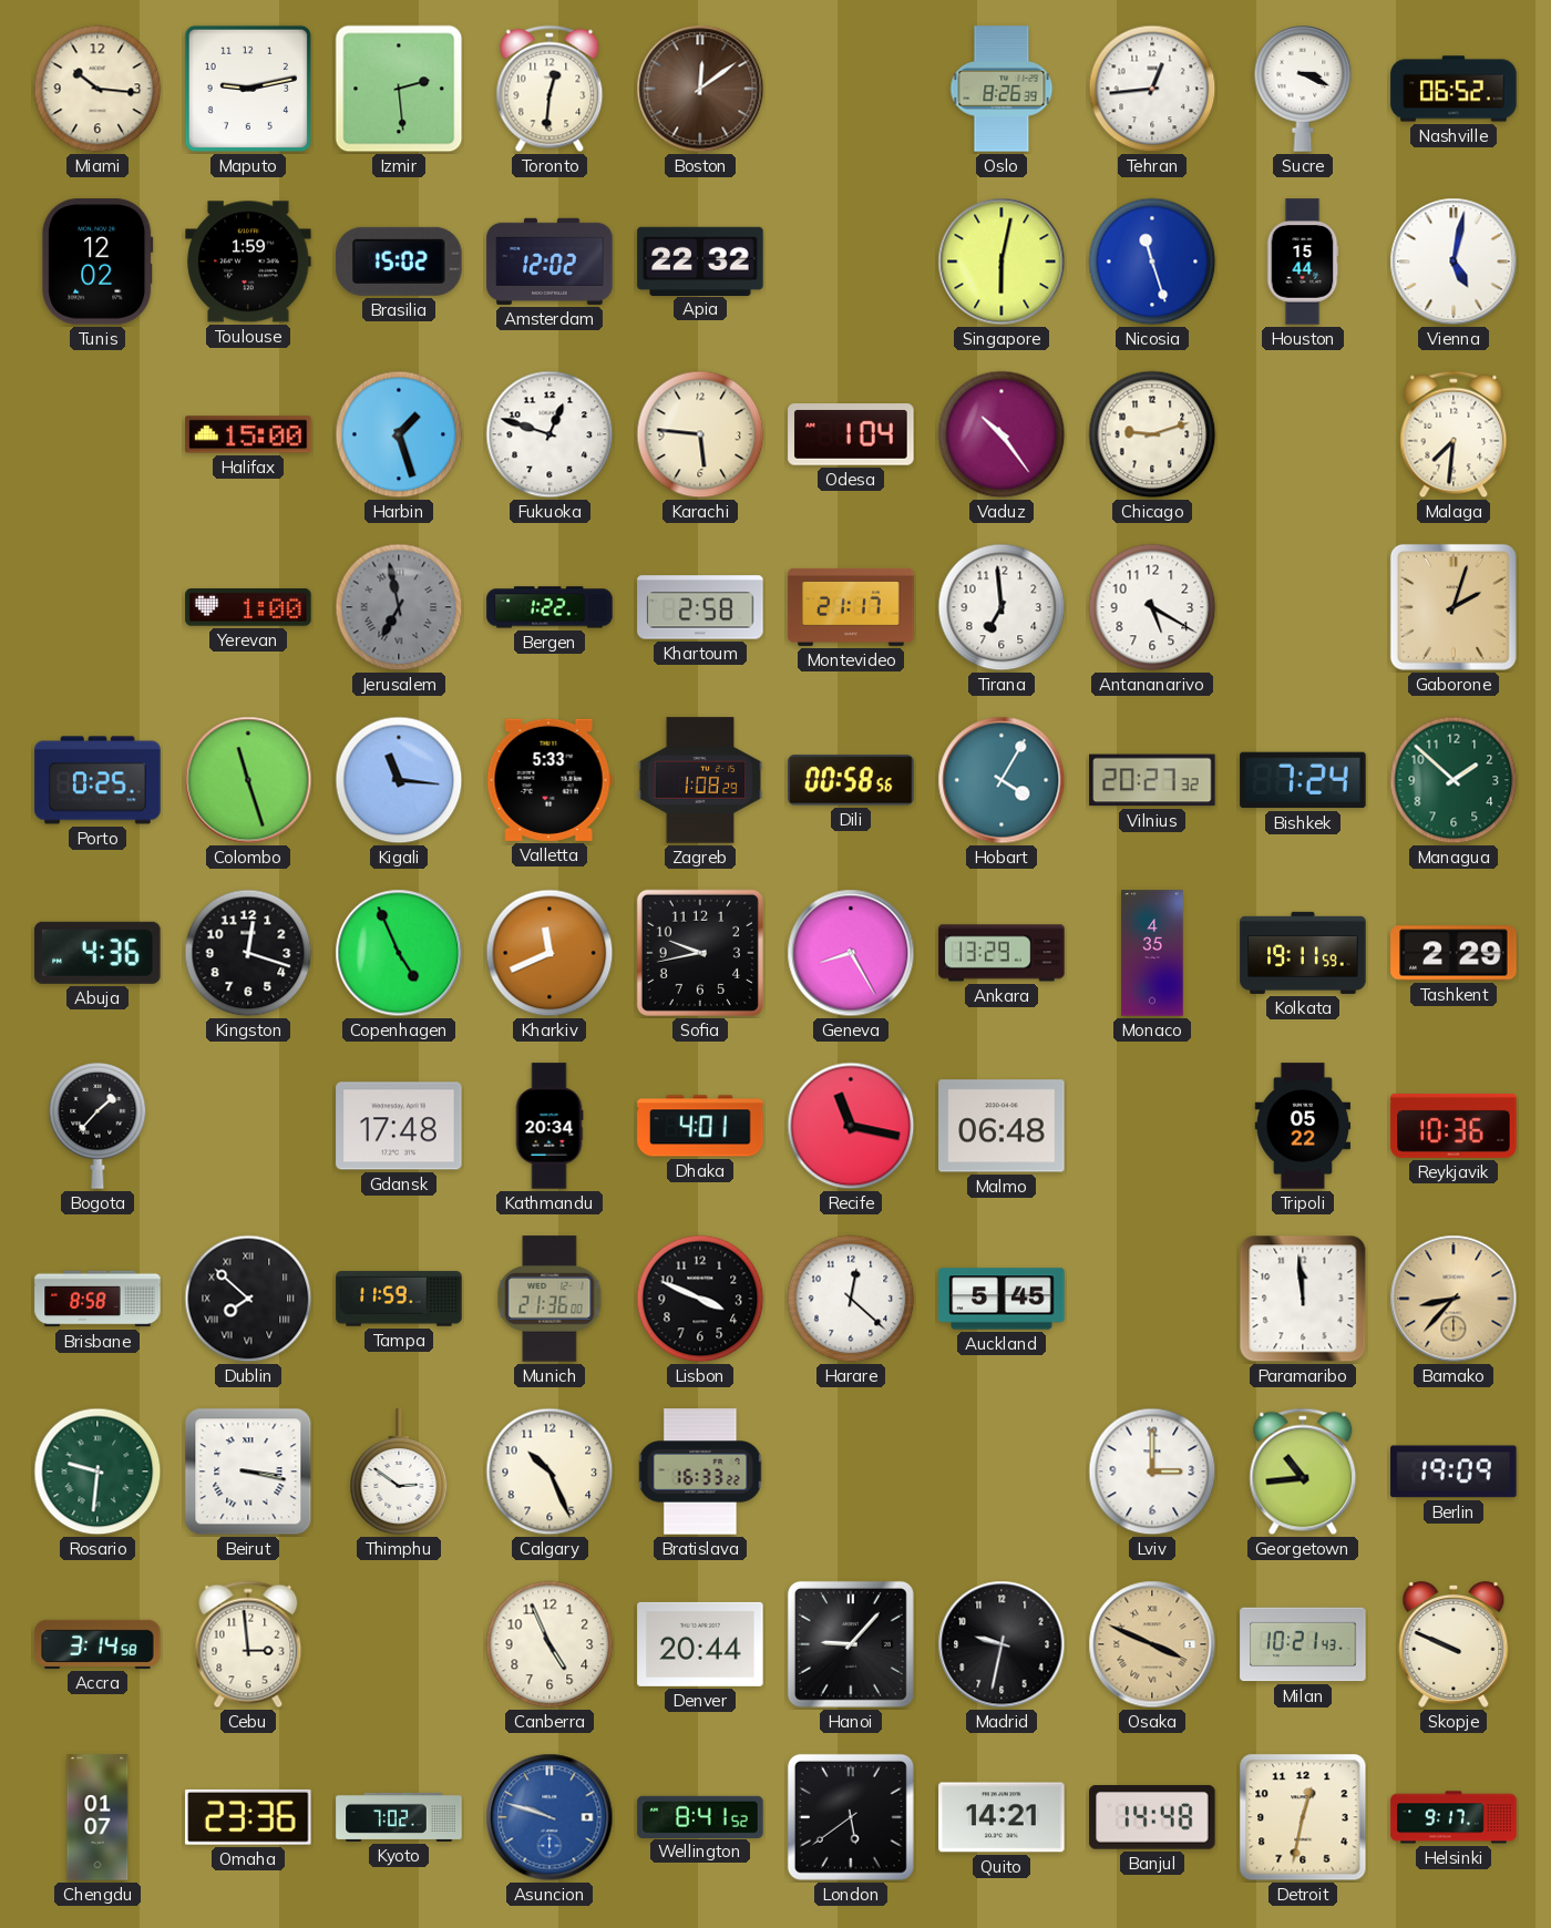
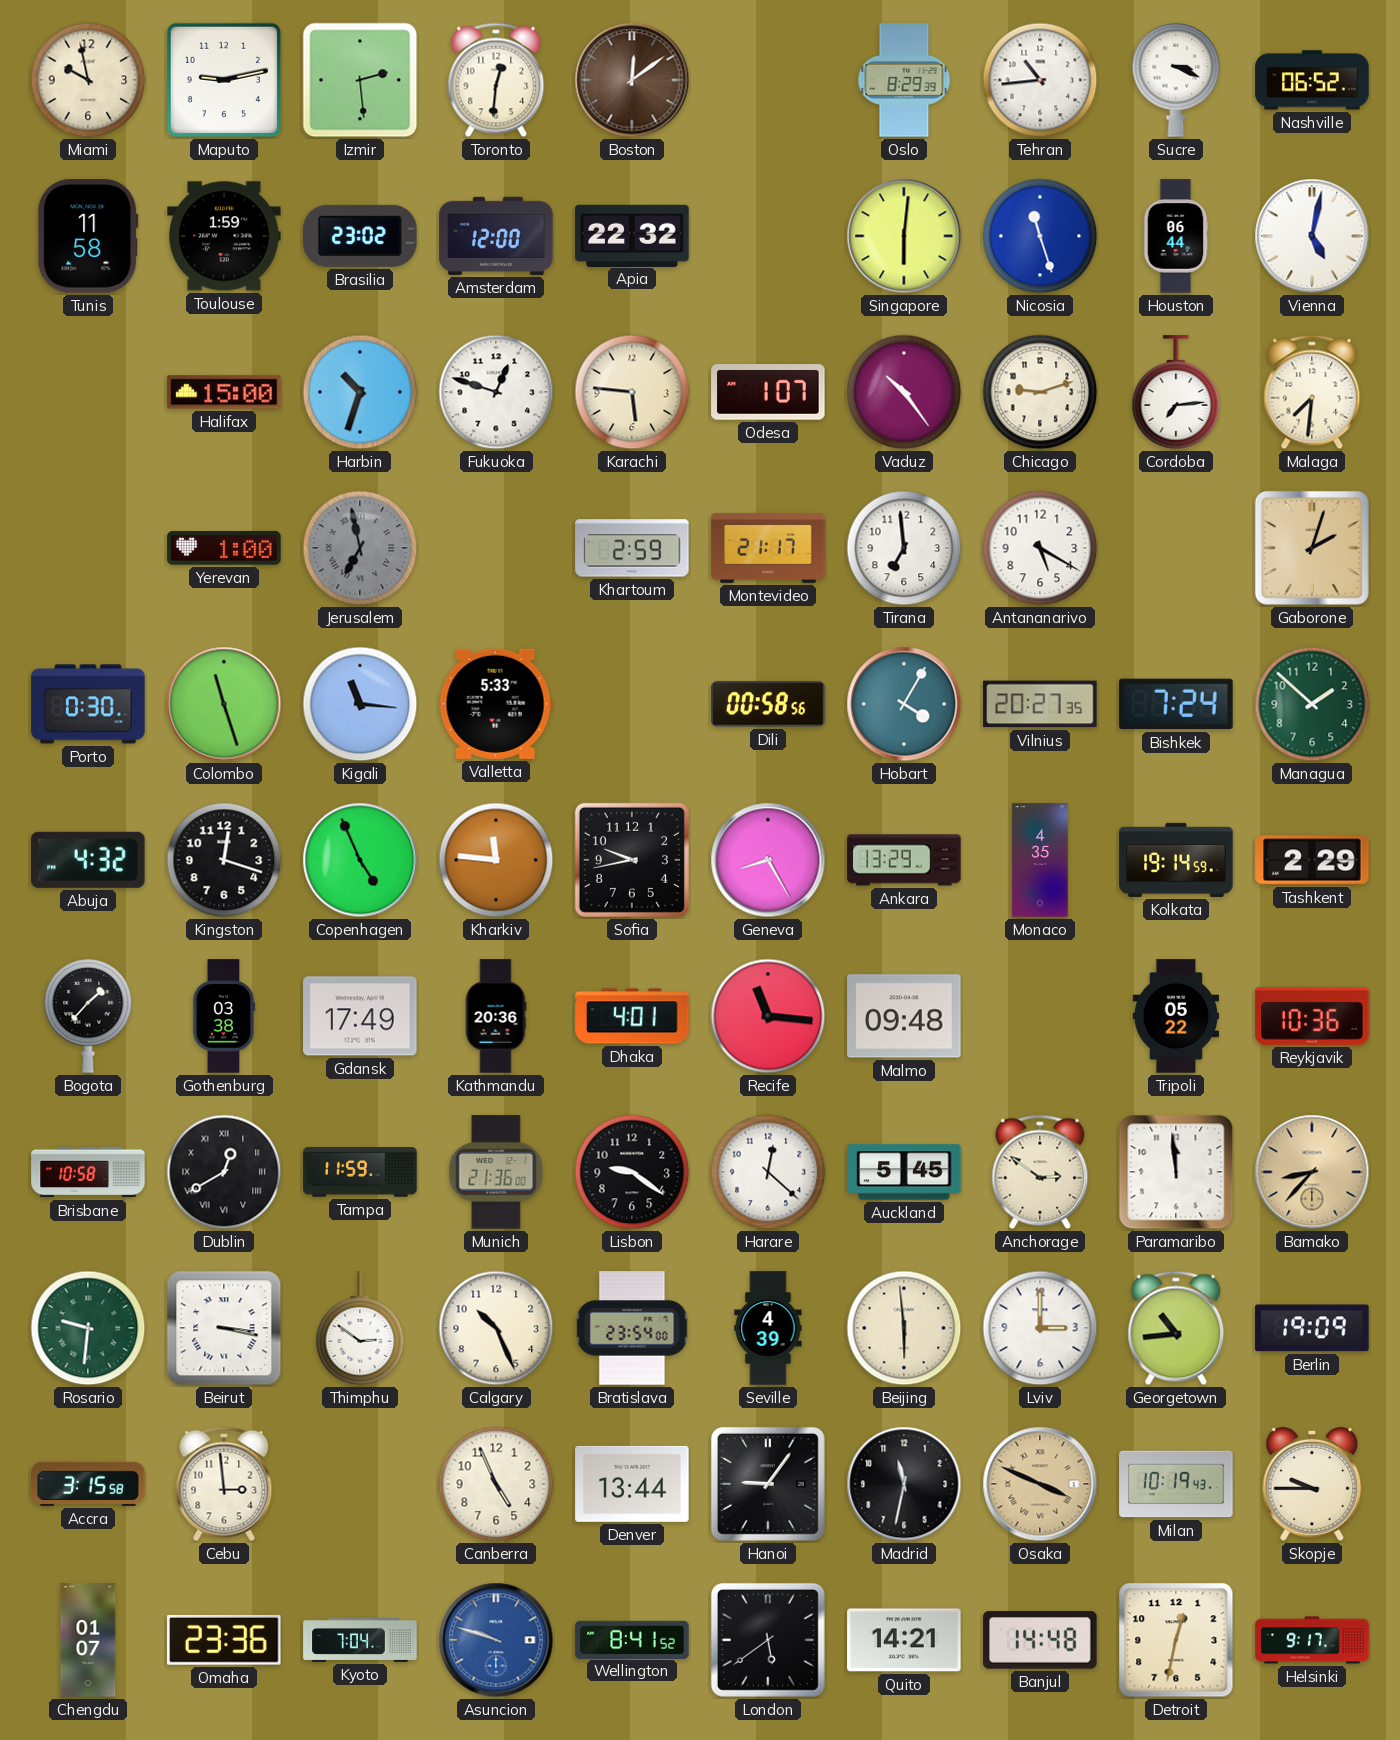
Miami: 10:16 -> 9:58 (88, 80)
Oslo: 8:26 -> 8:29 (904, 80)
Tehran: 12:44 -> 10:44 (1040, 80)
Tunis: 12:02 -> 11:58 (88, 236)
Brasilia: 15:02 -> 23:02 (360, 236)
Amsterdam: 12:02 -> 12:00 (496, 236)
Singapore: 6:02 -> 6:01 (904, 236)
Houston: 15:44 -> 06:44 (1176, 236)
Harbin: 1:27 -> 10:33 (360, 392)
Odesa: 1:04 -> 1:07 (768, 392)
Cordoba: none -> 7:14 (1176, 392)
Bergen: 1:22 -> none (549, 607)
Khartoum: 2:58 -> 2:59 (632, 548)
Porto: 0:25 -> 0:30 (88, 704)
Zagreb: 1:08 -> none (700, 780)
Vilnius: 20:27:32 -> 20:27:35 (1040, 704)
Abuja: 4:36 -> 4:32 (88, 860)
Kharkiv: 11:41 -> 11:46 (496, 860)
Kolkata: 19:11 -> 19:14 (1176, 860)
Gothenburg: none -> 03:38 (224, 1016)
Gdansk: 17:48 -> 17:49 (360, 1016)
Kathmandu: 20:34 -> 20:36 (496, 1016)
Recife: 11:17 -> 11:16 (768, 1016)
Malmo: 06:48 -> 09:48 (904, 1016)
Brisbane: 8:58 -> 10:58 (88, 1172)
Dublin: 7:52 -> 12:40 (224, 1172)
Lisbon: 3:49 -> 9:21 (632, 1172)
Anchorage: none -> 2:51 (1040, 1172)
Bratislava: 16:33 -> 23:54 (632, 1328)
Seville: none -> 4:39 (768, 1328)
Beijing: none -> 5:59 (904, 1328)
Accra: 3:14 -> 3:15 (88, 1484)
Denver: 20:44 -> 13:44 (632, 1484)
Hanoi: 9:07 -> 9:06 (768, 1484)
Madrid: 9:32 -> 11:32 (904, 1484)
Milan: 10:21 -> 10:19 (1176, 1484)
Skopje: 9:49 -> 9:45 (1312, 1484)
Kyoto: 7:02 -> 7:04 (360, 1640)
